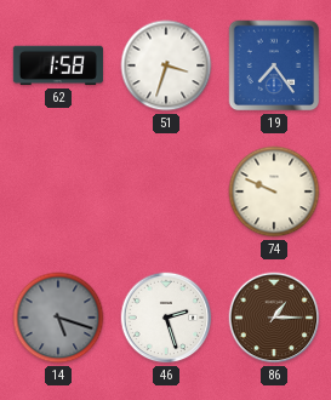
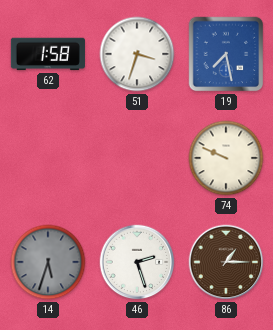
19: 7:24 -> 7:28 (226, 54)
14: 5:18 -> 5:33 (48, 262)
